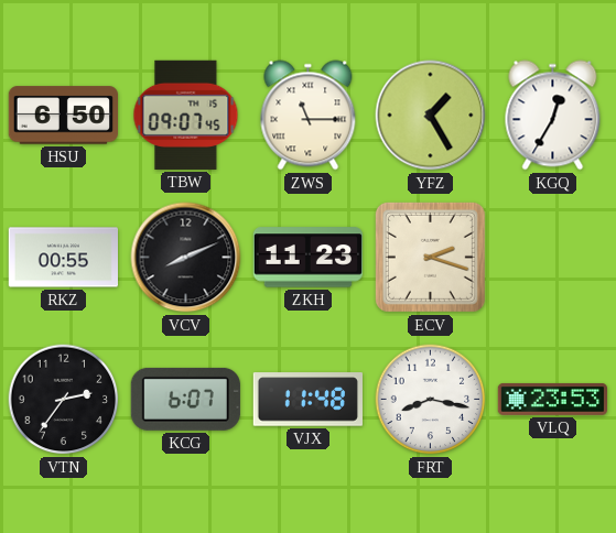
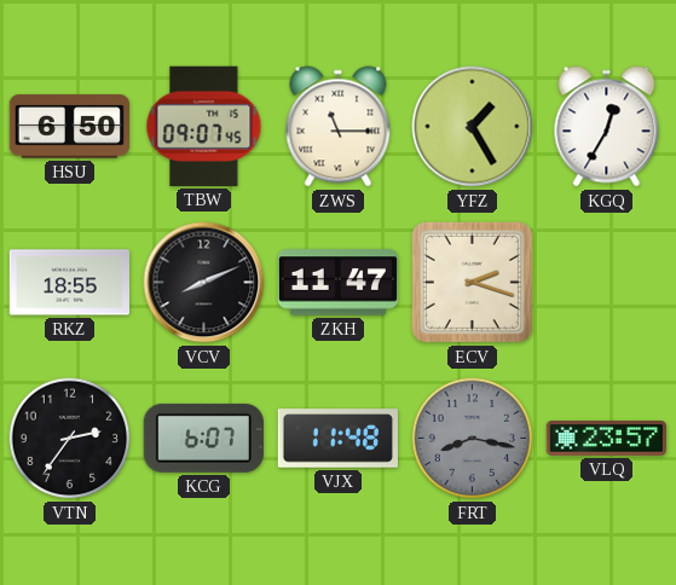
RKZ: 00:55 -> 18:55 (69, 283)
ZKH: 11:23 -> 11:47 (337, 283)
FRT dial: white -> grey (473, 439)
VLQ: 23:53 -> 23:57 (606, 439)
